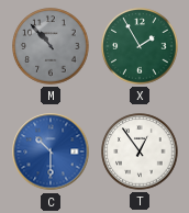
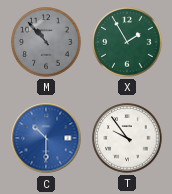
T: 12:54 -> 9:54 (127, 138)
